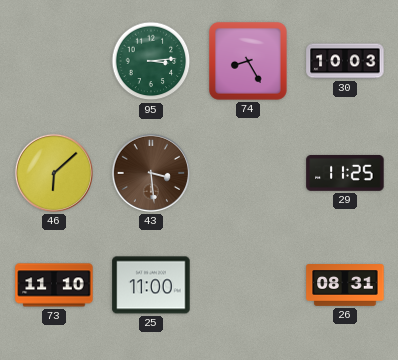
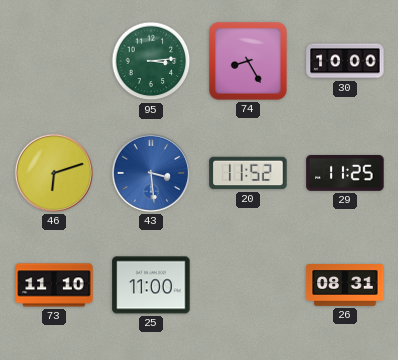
30: 10:03 -> 10:00 (345, 61)
46: 6:08 -> 6:12 (54, 173)
43 dial: brown -> blue (151, 173)
20: none -> 11:52 (248, 173)
